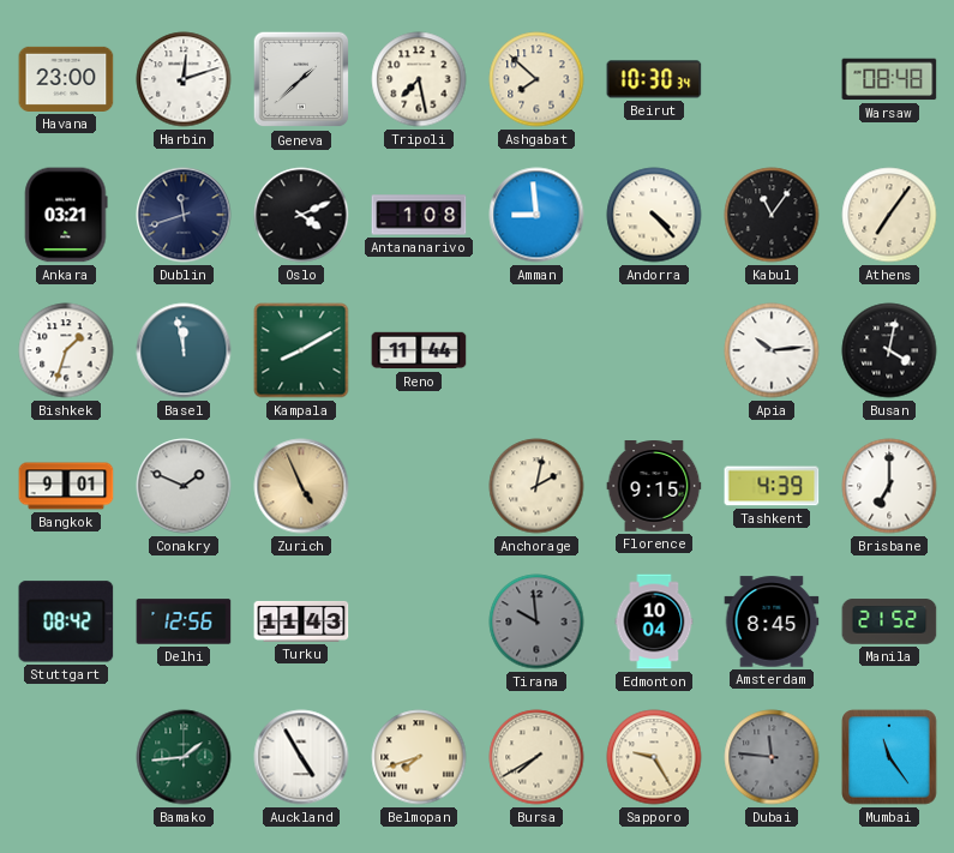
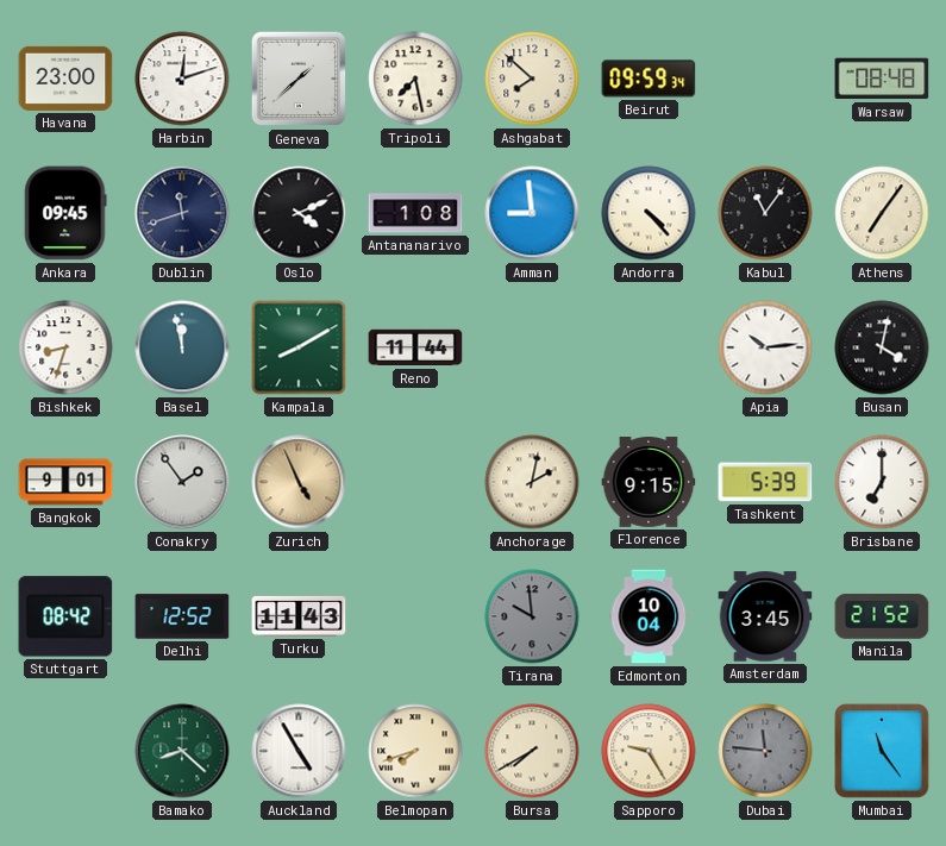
Beirut: 10:30 -> 09:59 (649, 79)
Ankara: 03:21 -> 09:45 (65, 213)
Bishkek: 1:33 -> 8:33 (65, 347)
Conakry: 1:49 -> 1:54 (182, 482)
Tashkent: 4:39 -> 5:39 (765, 482)
Delhi: 12:56 -> 12:52 (182, 616)
Amsterdam: 8:45 -> 3:45 (765, 616)
Bamako: 1:44 -> 8:22 (182, 751)
